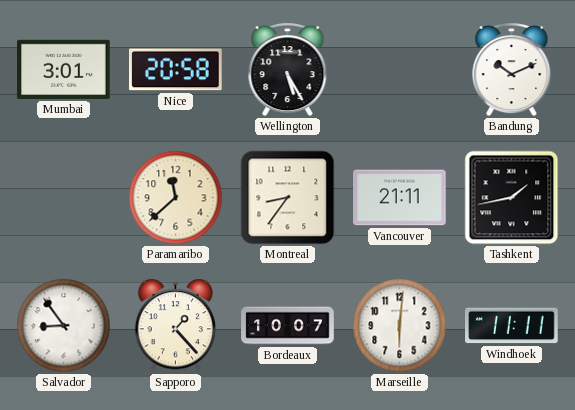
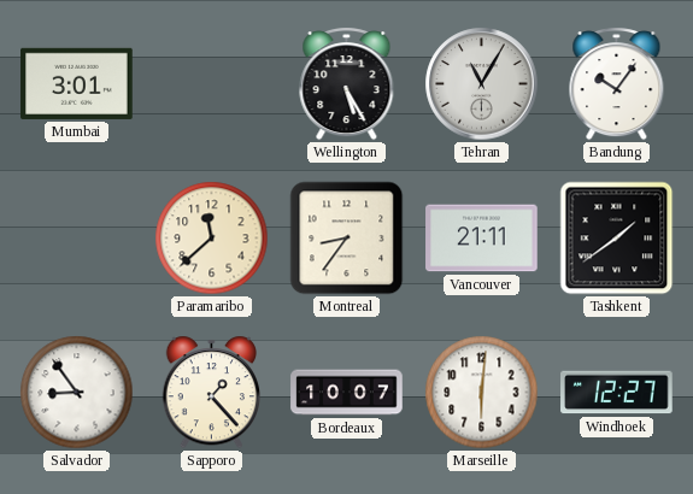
Nice: 20:58 -> none (176, 70)
Tehran: none -> 11:05 (482, 84)
Bandung: 10:11 -> 10:06 (617, 84)
Tashkent: 1:43 -> 1:39 (617, 239)
Windhoek: 11:11 -> 12:27 (617, 393)
